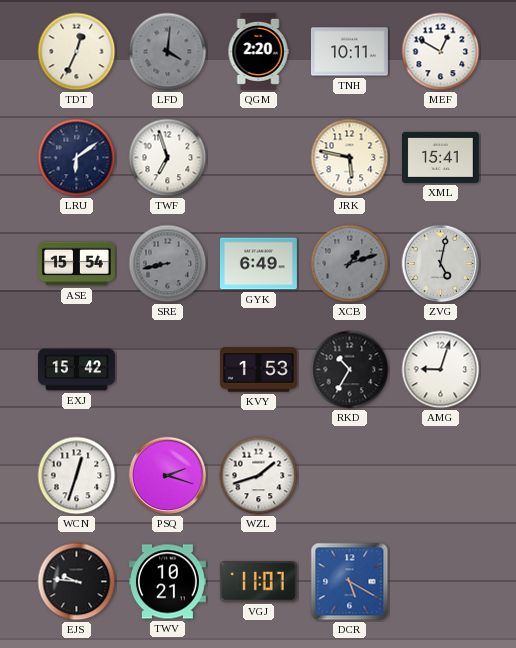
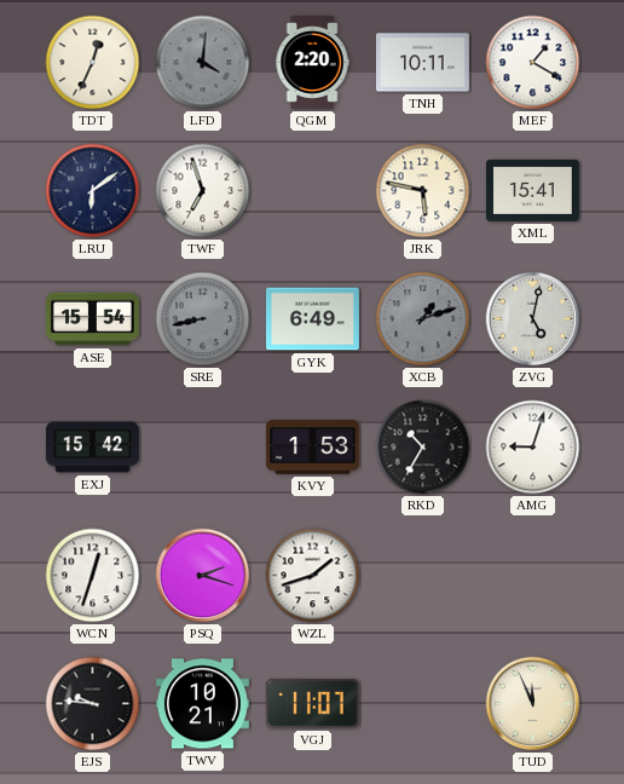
MEF: 12:50 -> 1:20 (533, 63)
DCR: 5:20 -> none (350, 582)
TUD: none -> 11:56 (533, 704)
